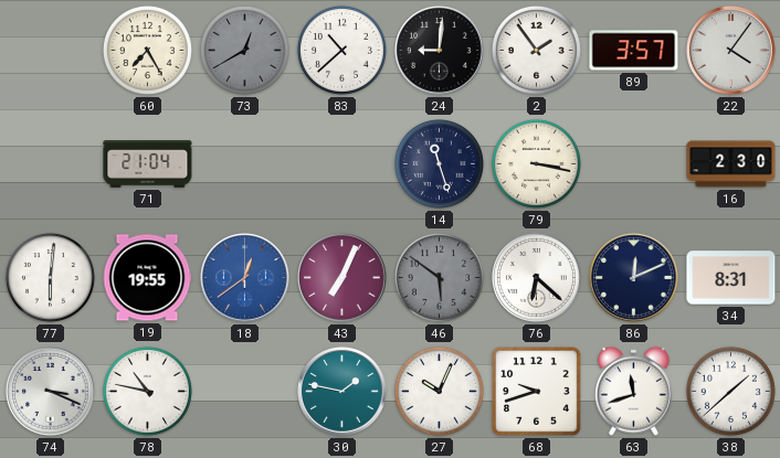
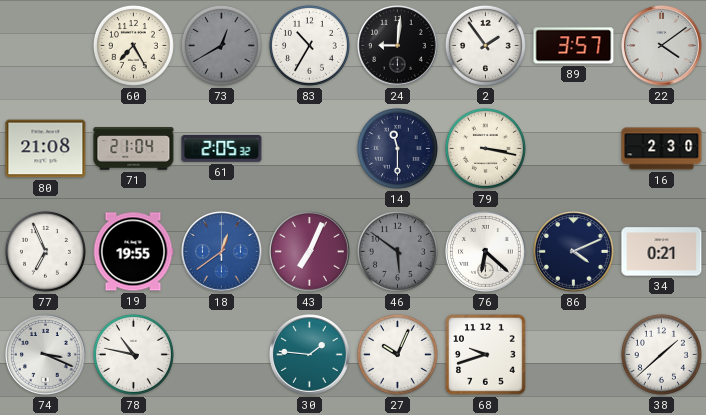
83: 10:38 -> 10:35 (309, 45)
22: 4:06 -> 4:09 (662, 46)
80: none -> 21:08 (46, 149)
61: none -> 2:05 (222, 149)
14: 11:27 -> 11:30 (397, 148)
77: 6:01 -> 6:56 (45, 251)
86: 12:11 -> 4:11 (574, 252)
34: 8:31 -> 0:21 (662, 252)
30: 1:47 -> 1:46 (310, 355)
63: 11:42 -> none (634, 391)
